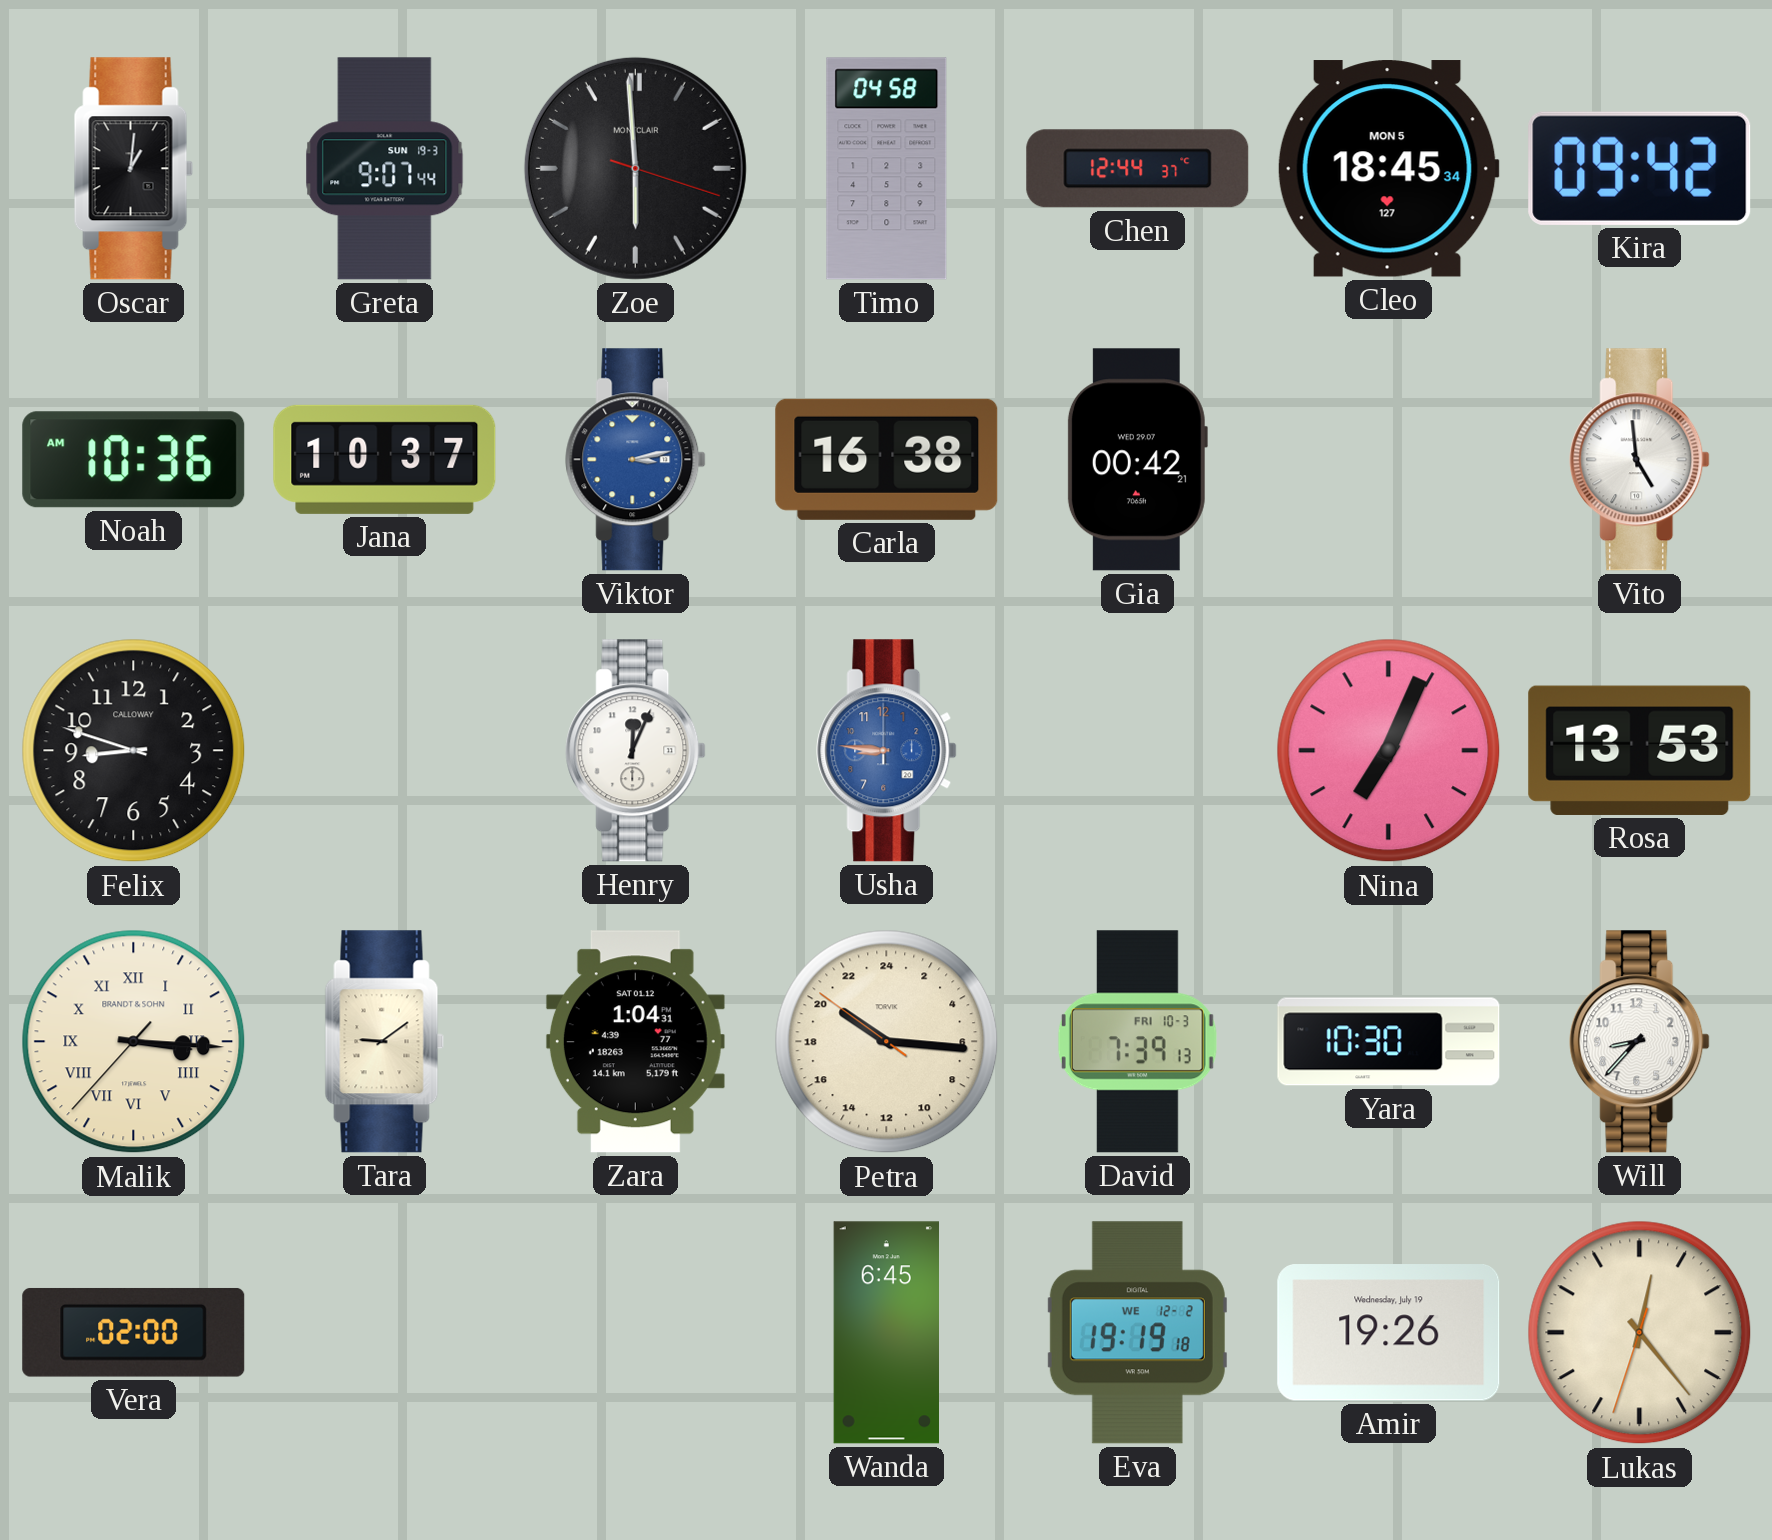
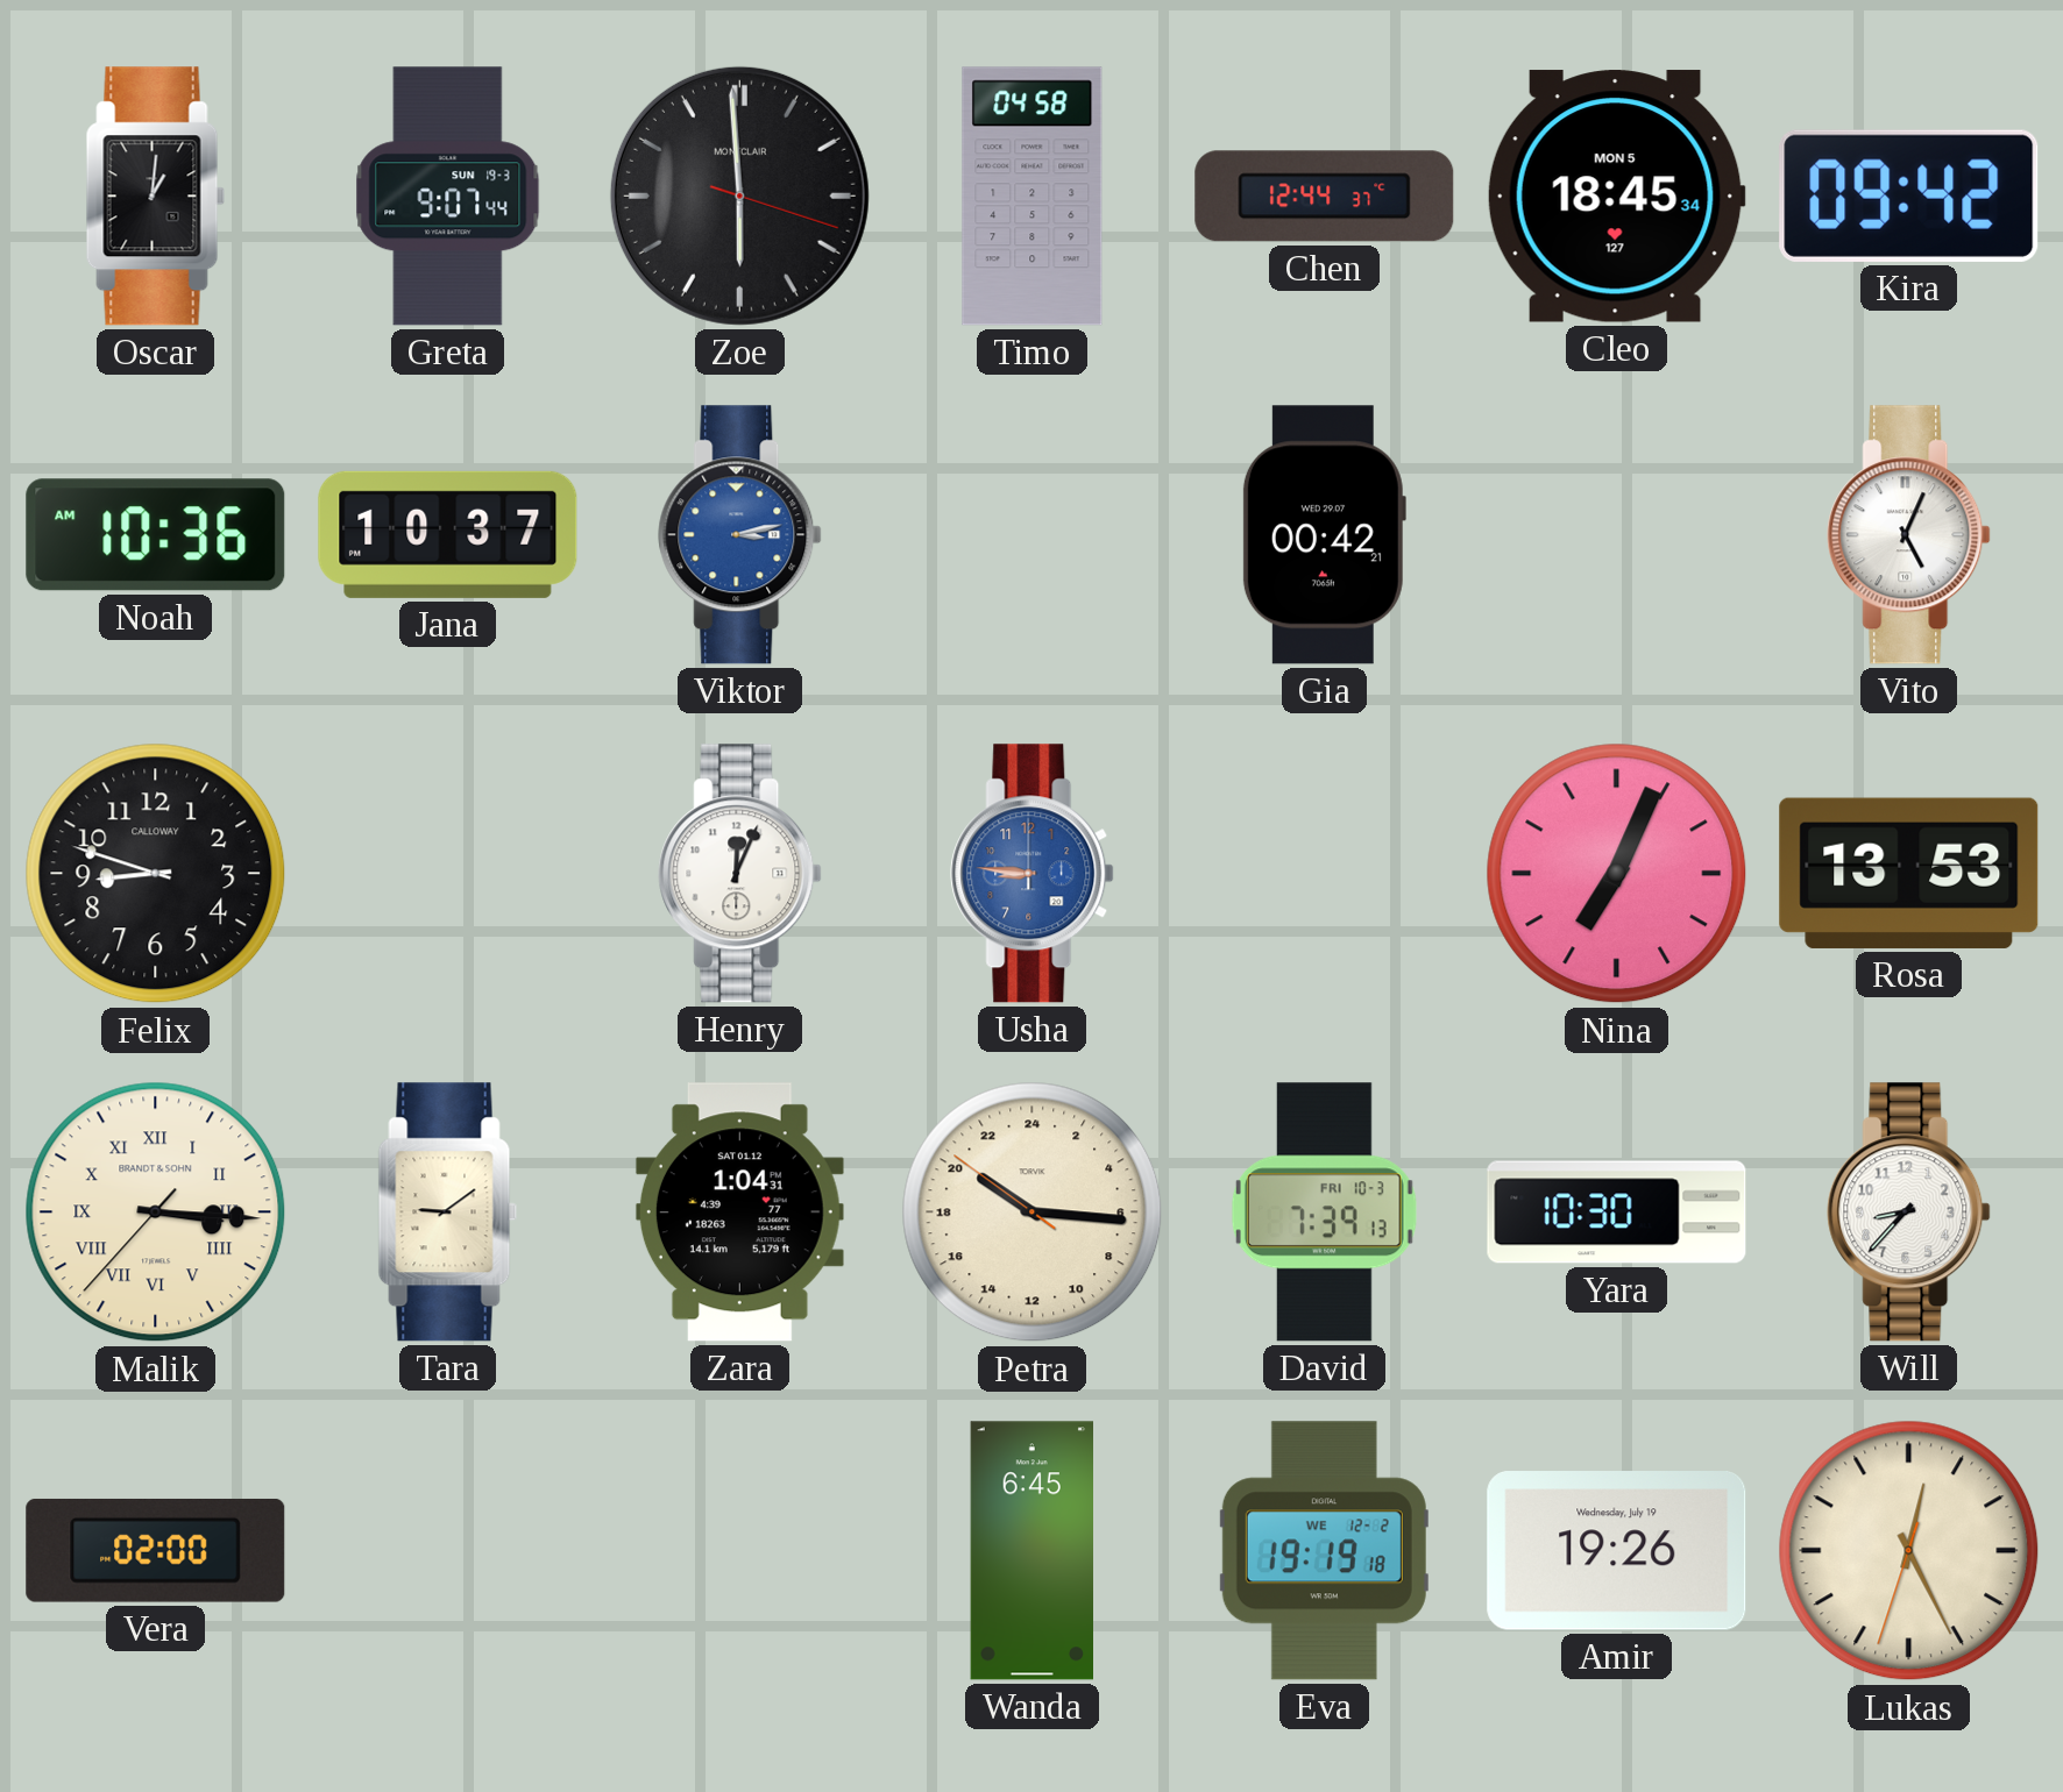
Carla: 16:38 -> none (887, 459)
Vito: 4:59 -> 5:04 (1909, 535)
Lukas: 12:23 -> 12:25 (1909, 1551)
